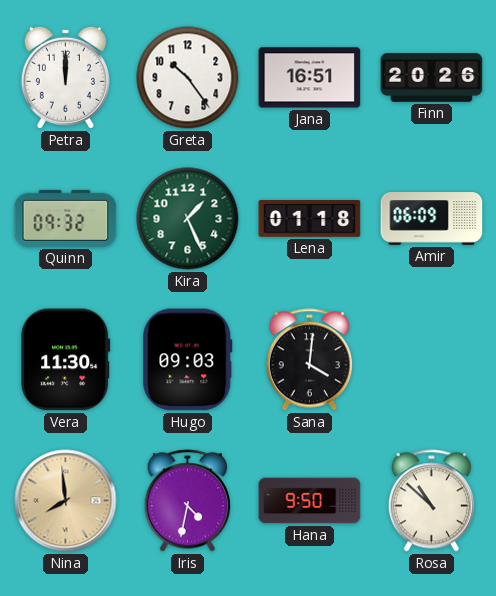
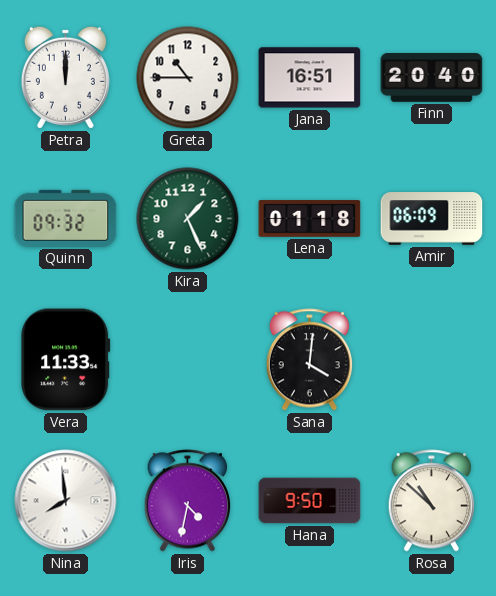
Greta: 10:24 -> 10:45 (188, 78)
Finn: 20:26 -> 20:40 (432, 78)
Vera: 11:30 -> 11:33 (66, 360)
Hugo: 09:03 -> none (188, 360)
Nina dial: champagne -> white (66, 501)
